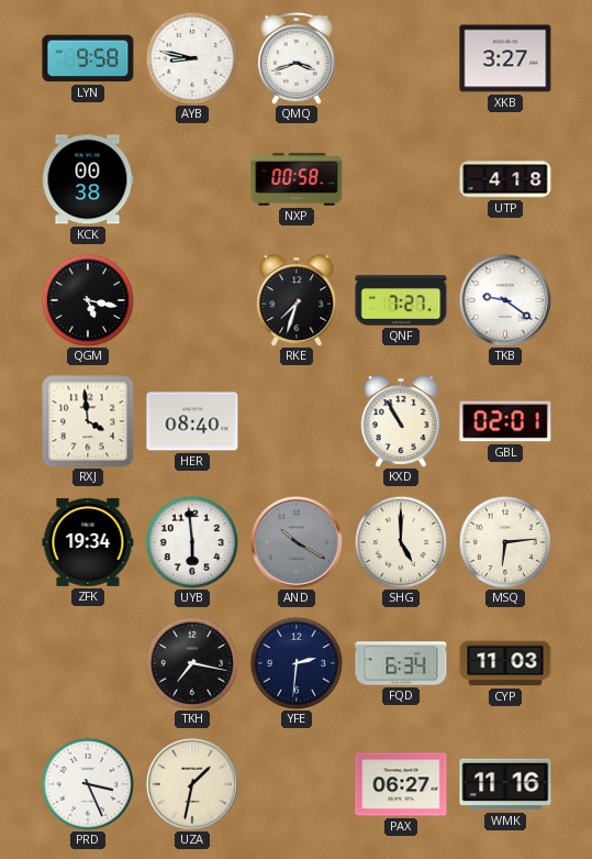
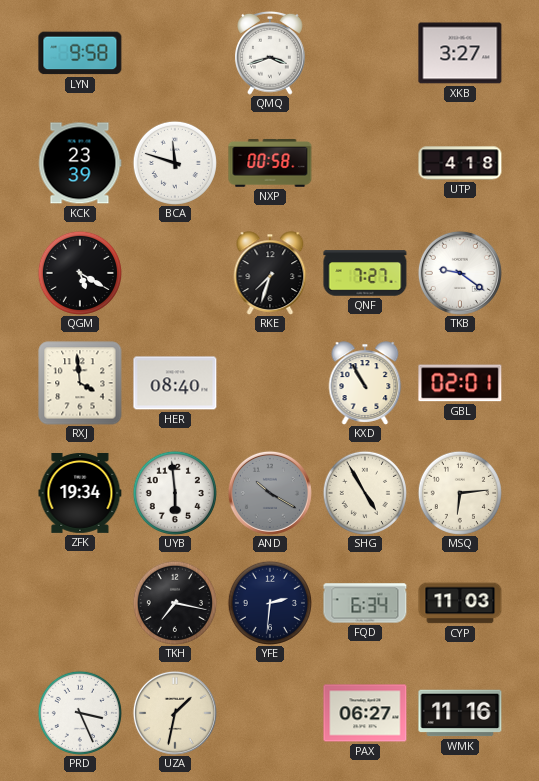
AYB: 8:47 -> none (192, 58)
KCK: 00:38 -> 23:39 (80, 163)
BCA: none -> 11:48 (175, 163)
QGM: 5:17 -> 5:20 (80, 273)
SHG: 5:00 -> 4:55 (365, 493)
